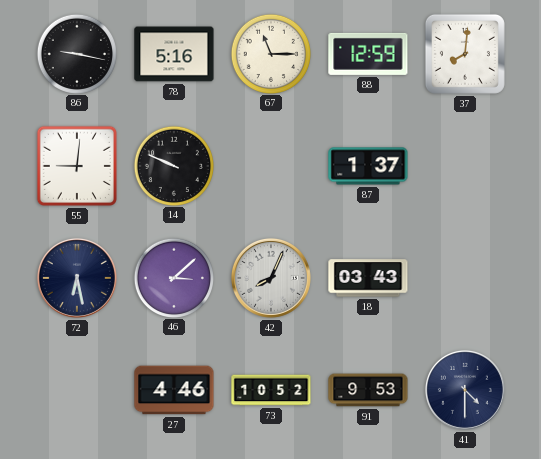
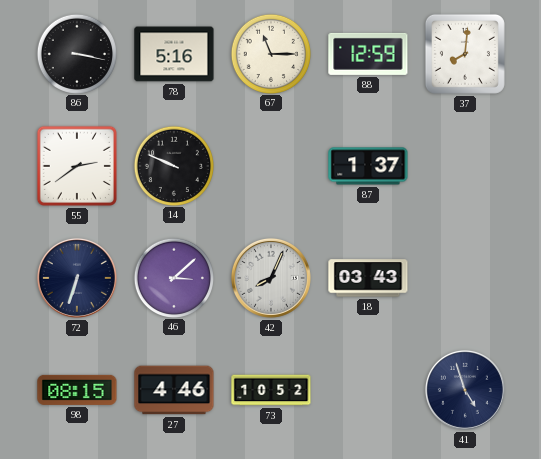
86: 9:17 -> 3:17 (76, 53)
55: 9:01 -> 2:39 (77, 166)
72: 6:28 -> 6:33 (77, 278)
98: none -> 08:15 (77, 390)
91: 9:53 -> none (368, 390)
41: 4:30 -> 4:57 (465, 390)
